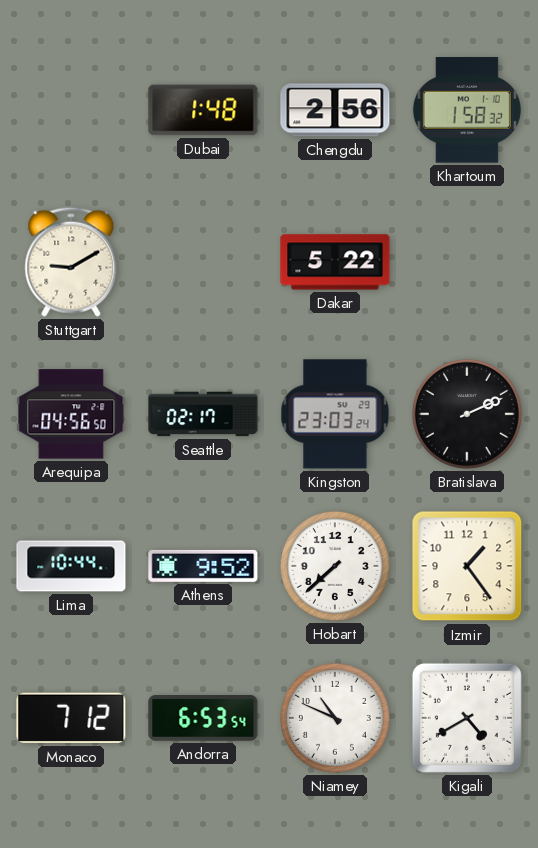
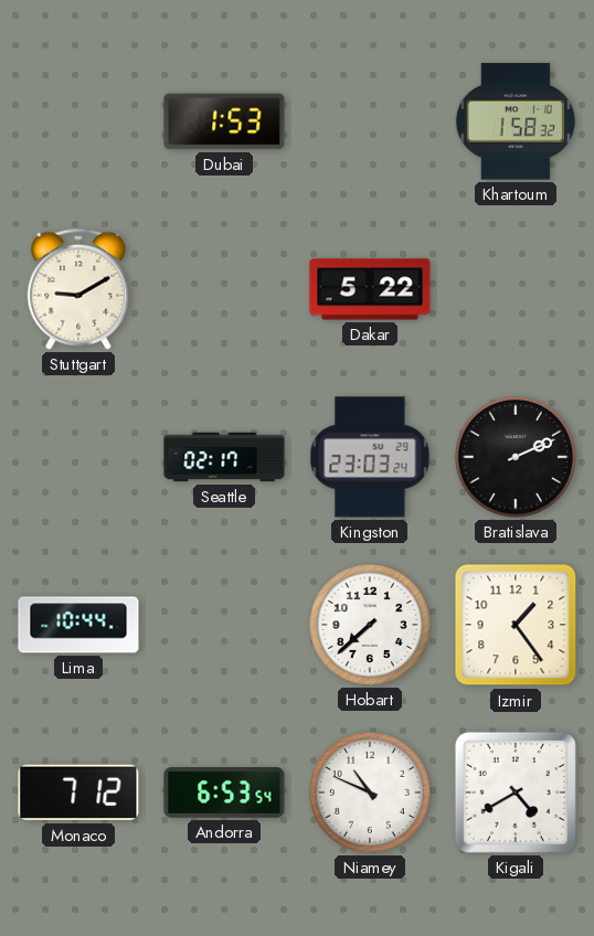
Dubai: 1:48 -> 1:53 (224, 121)
Chengdu: 2:56 -> none (335, 110)
Arequipa: 04:56 -> none (71, 414)
Athens: 9:52 -> none (203, 566)
